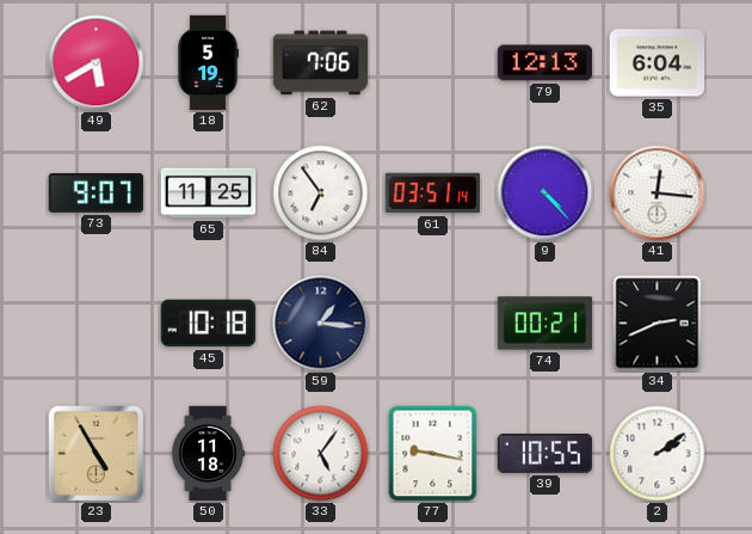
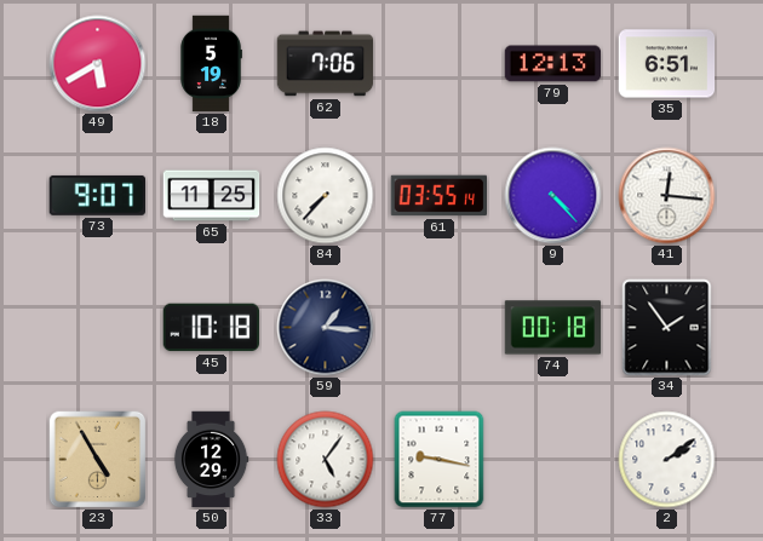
35: 6:04 -> 6:51 (667, 64)
84: 6:54 -> 7:37 (326, 196)
61: 03:51 -> 03:55 (440, 196)
74: 00:21 -> 00:18 (553, 328)
34: 2:41 -> 1:54 (667, 328)
50: 11:18 -> 12:29 (211, 460)
39: 10:55 -> none (545, 453)
